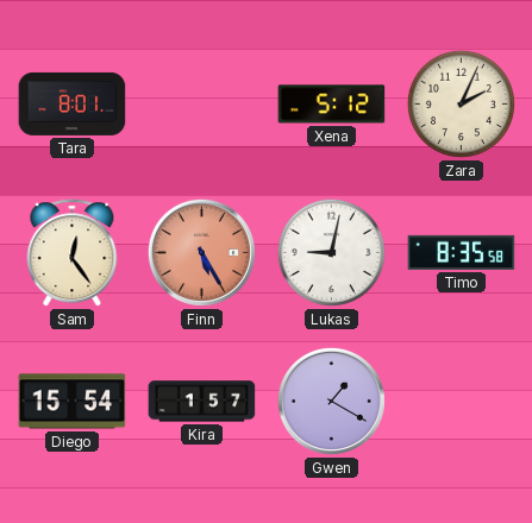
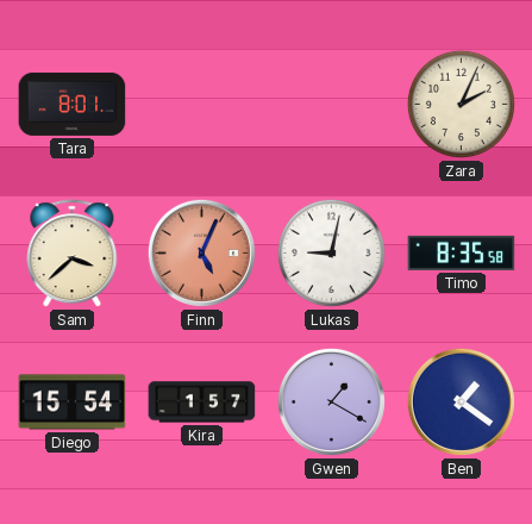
Xena: 5:12 -> none (332, 105)
Sam: 12:24 -> 3:38 (73, 254)
Finn: 5:25 -> 5:04 (201, 252)
Ben: none -> 1:21 (461, 401)
